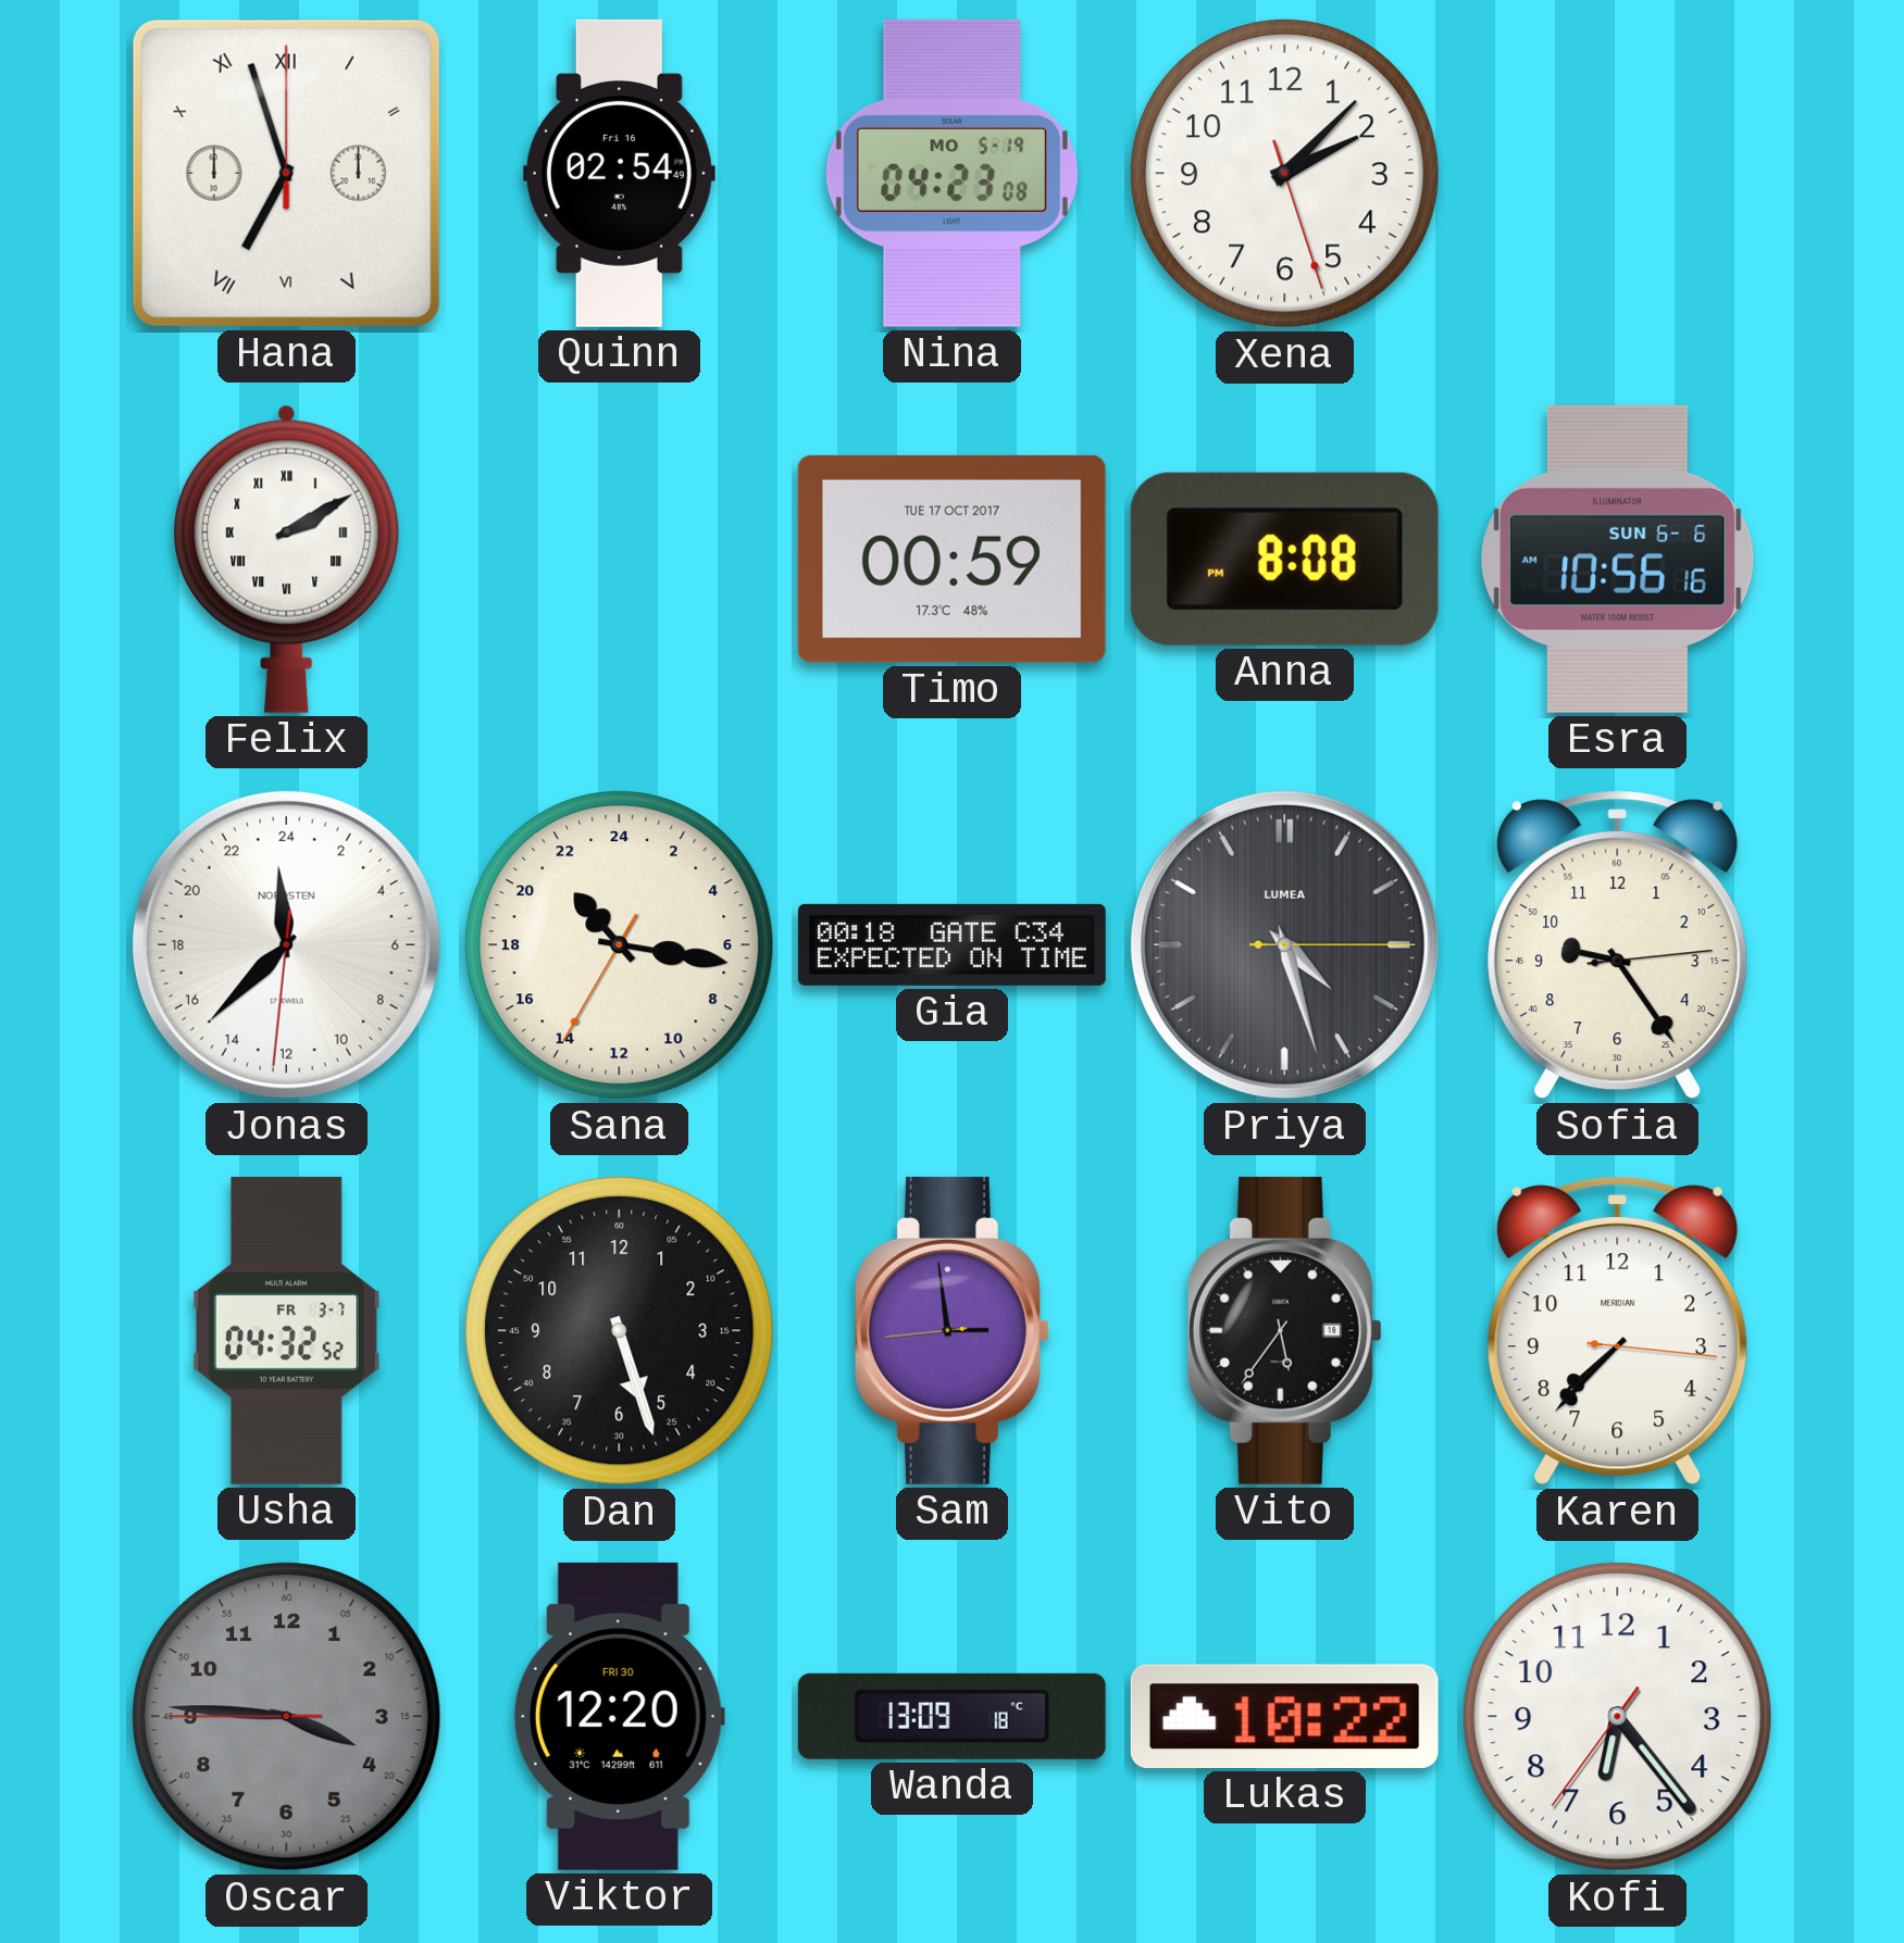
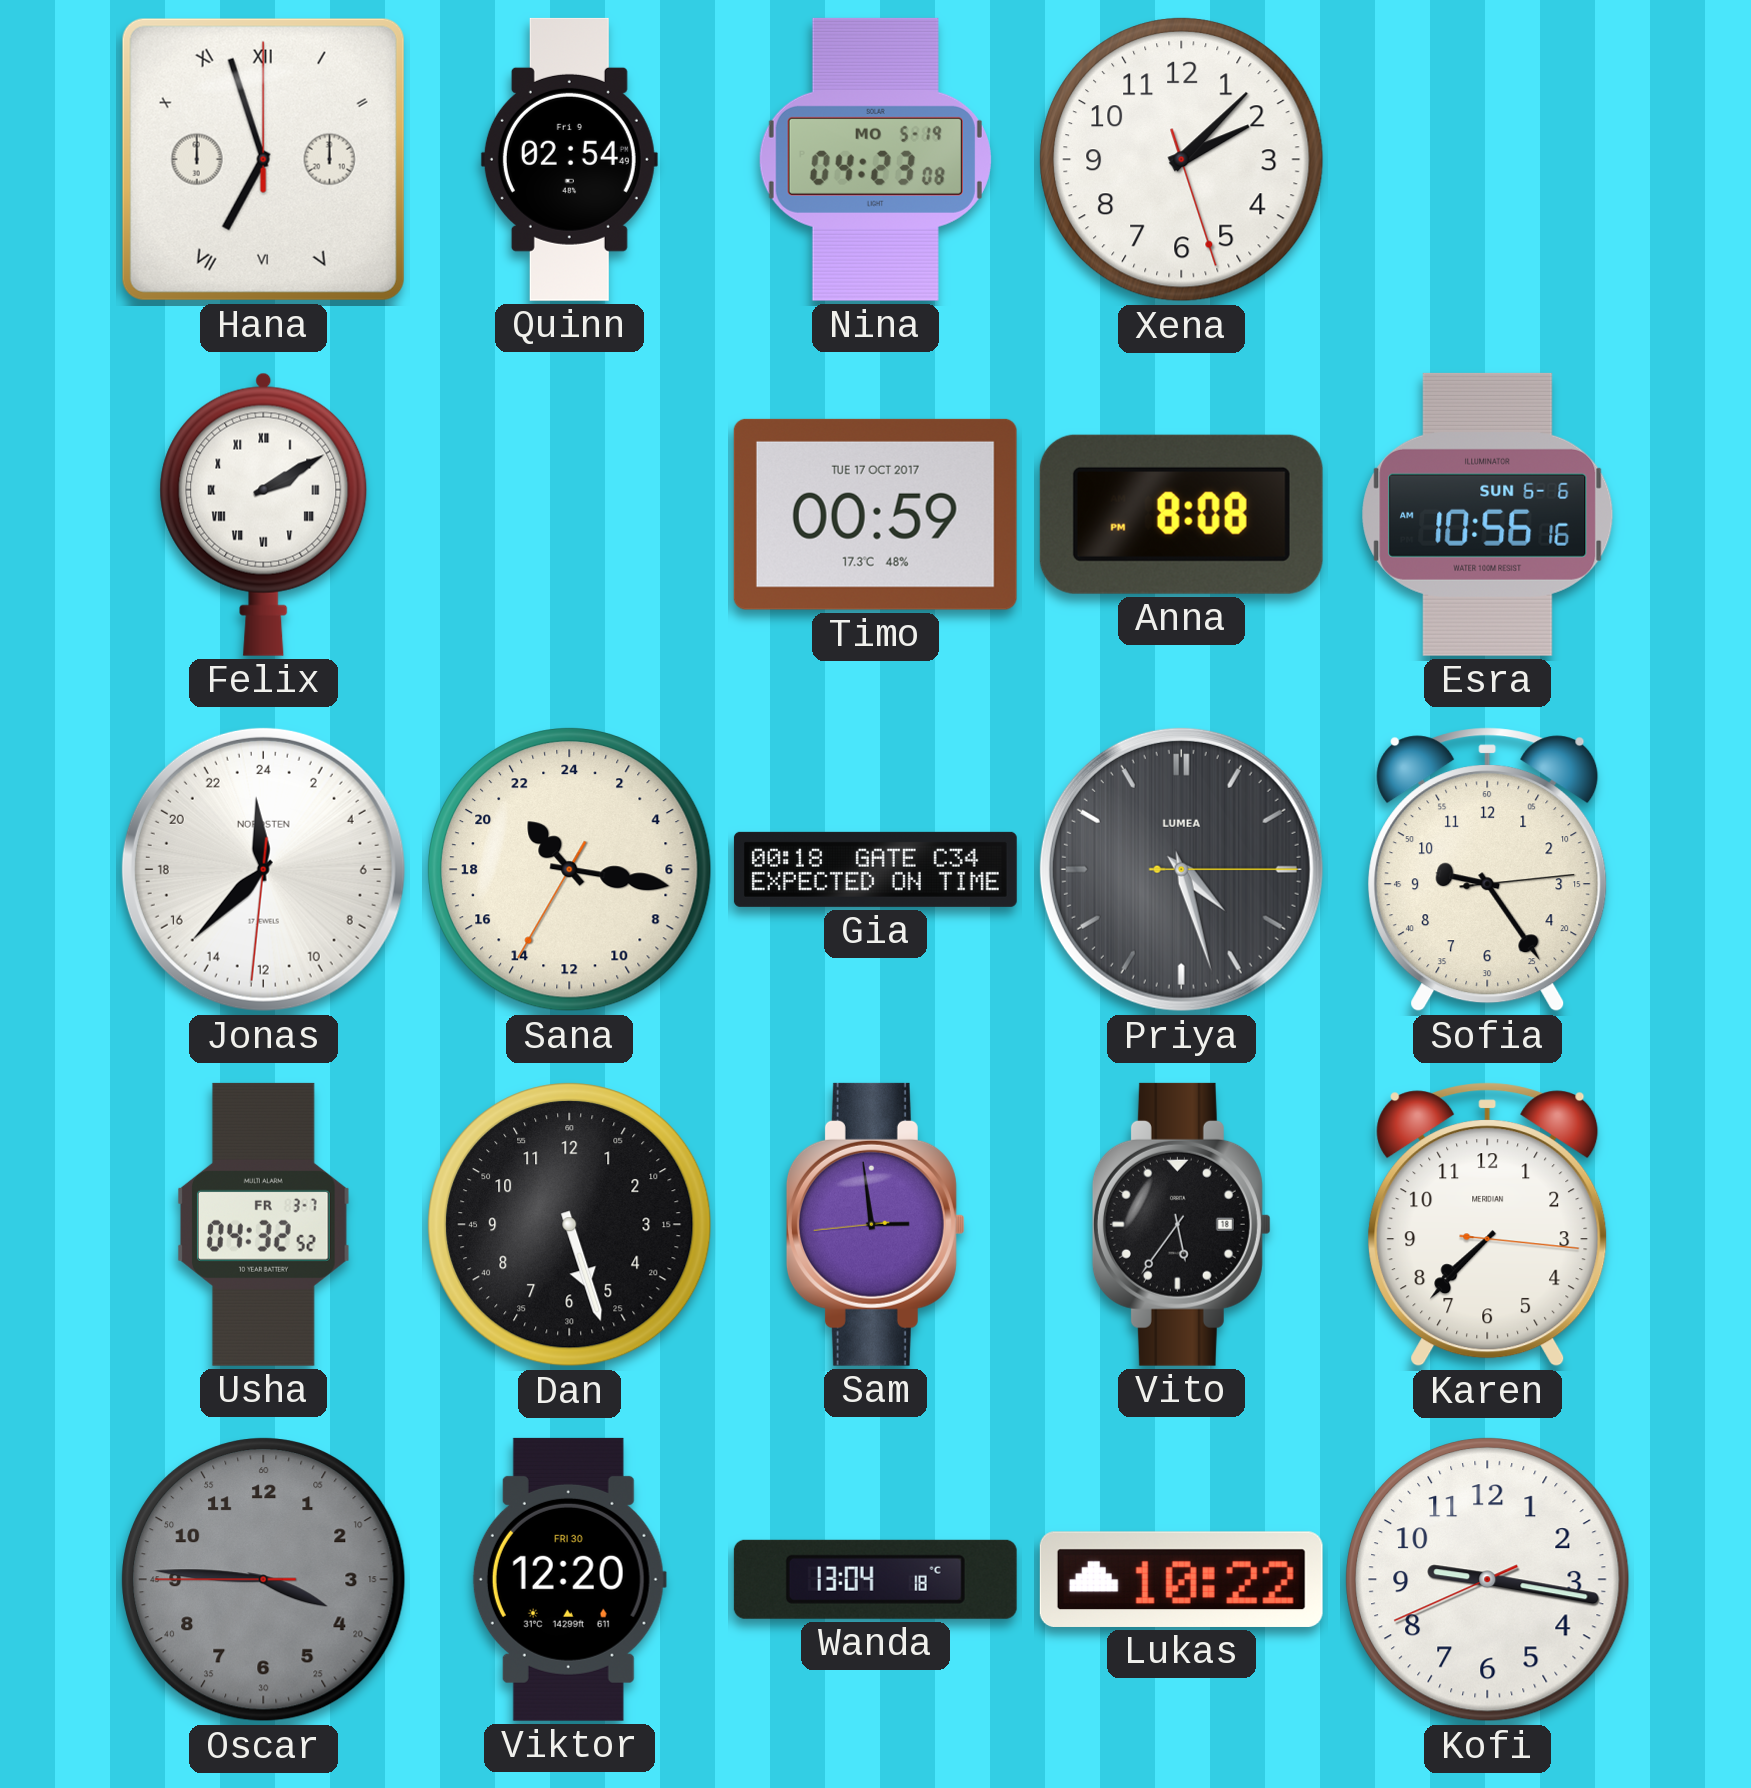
Quinn date: Fri 16 -> Fri 9 (569, 159)
Wanda: 13:09 -> 13:04 (875, 1579)
Kofi: 6:23 -> 9:16 (1488, 1580)
